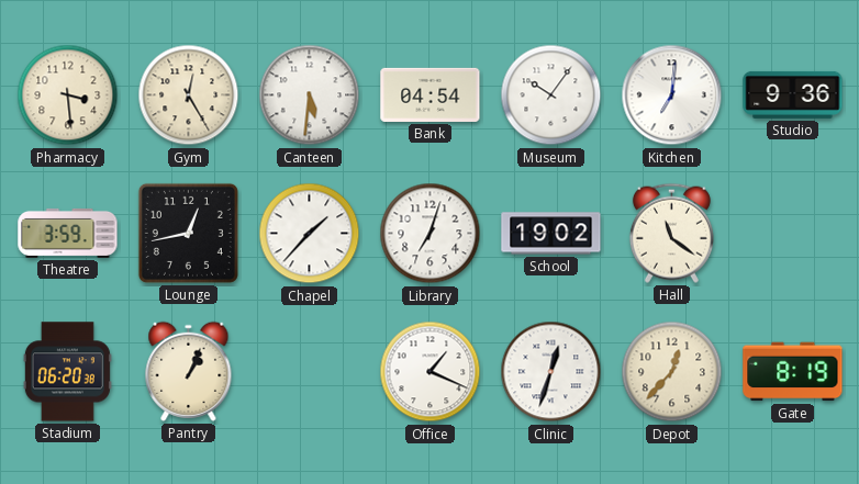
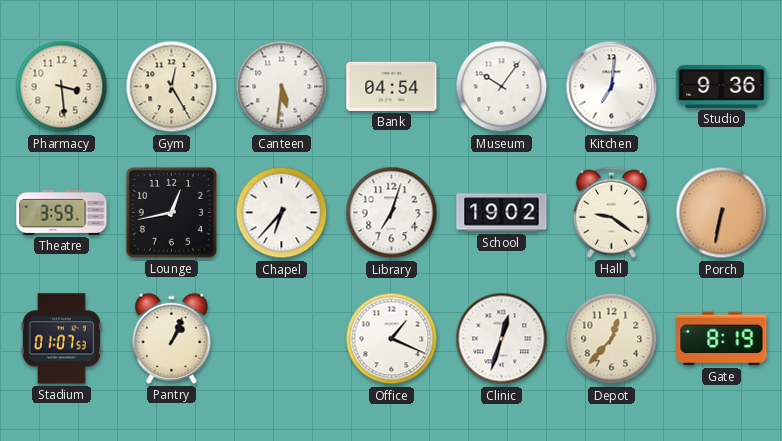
Chapel: 1:37 -> 6:37 (282, 213)
Hall: 11:21 -> 9:21 (611, 212)
Porch: none -> 6:32 (722, 213)
Stadium: 06:20 -> 01:07 (61, 339)
